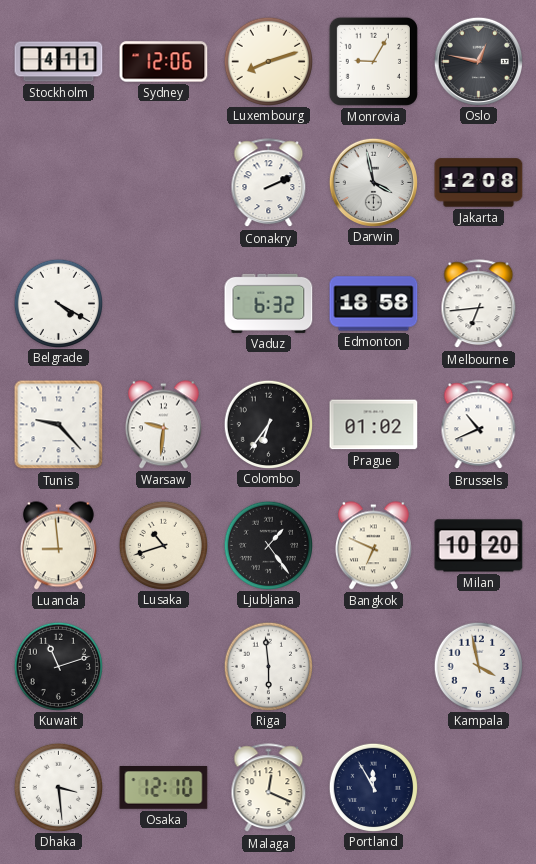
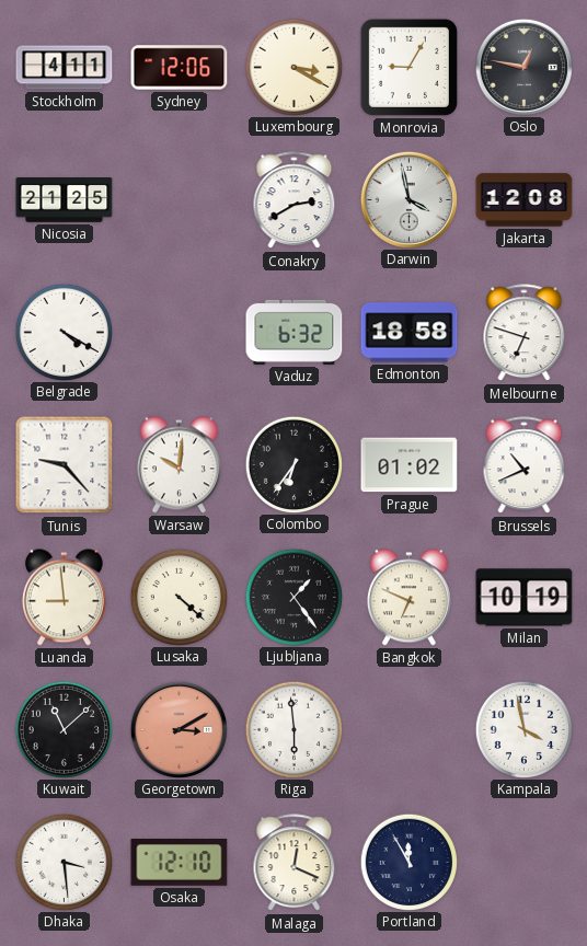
Luxembourg: 8:12 -> 3:20 (293, 67)
Nicosia: none -> 21:25 (65, 200)
Conakry: 2:11 -> 2:40 (295, 200)
Melbourne: 6:44 -> 6:48 (525, 333)
Warsaw: 9:31 -> 10:01 (179, 465)
Lusaka: 10:42 -> 4:22 (179, 597)
Milan: 10:20 -> 10:19 (525, 598)
Kuwait: 11:12 -> 11:08 (64, 729)
Georgetown: none -> 3:10 (179, 729)
